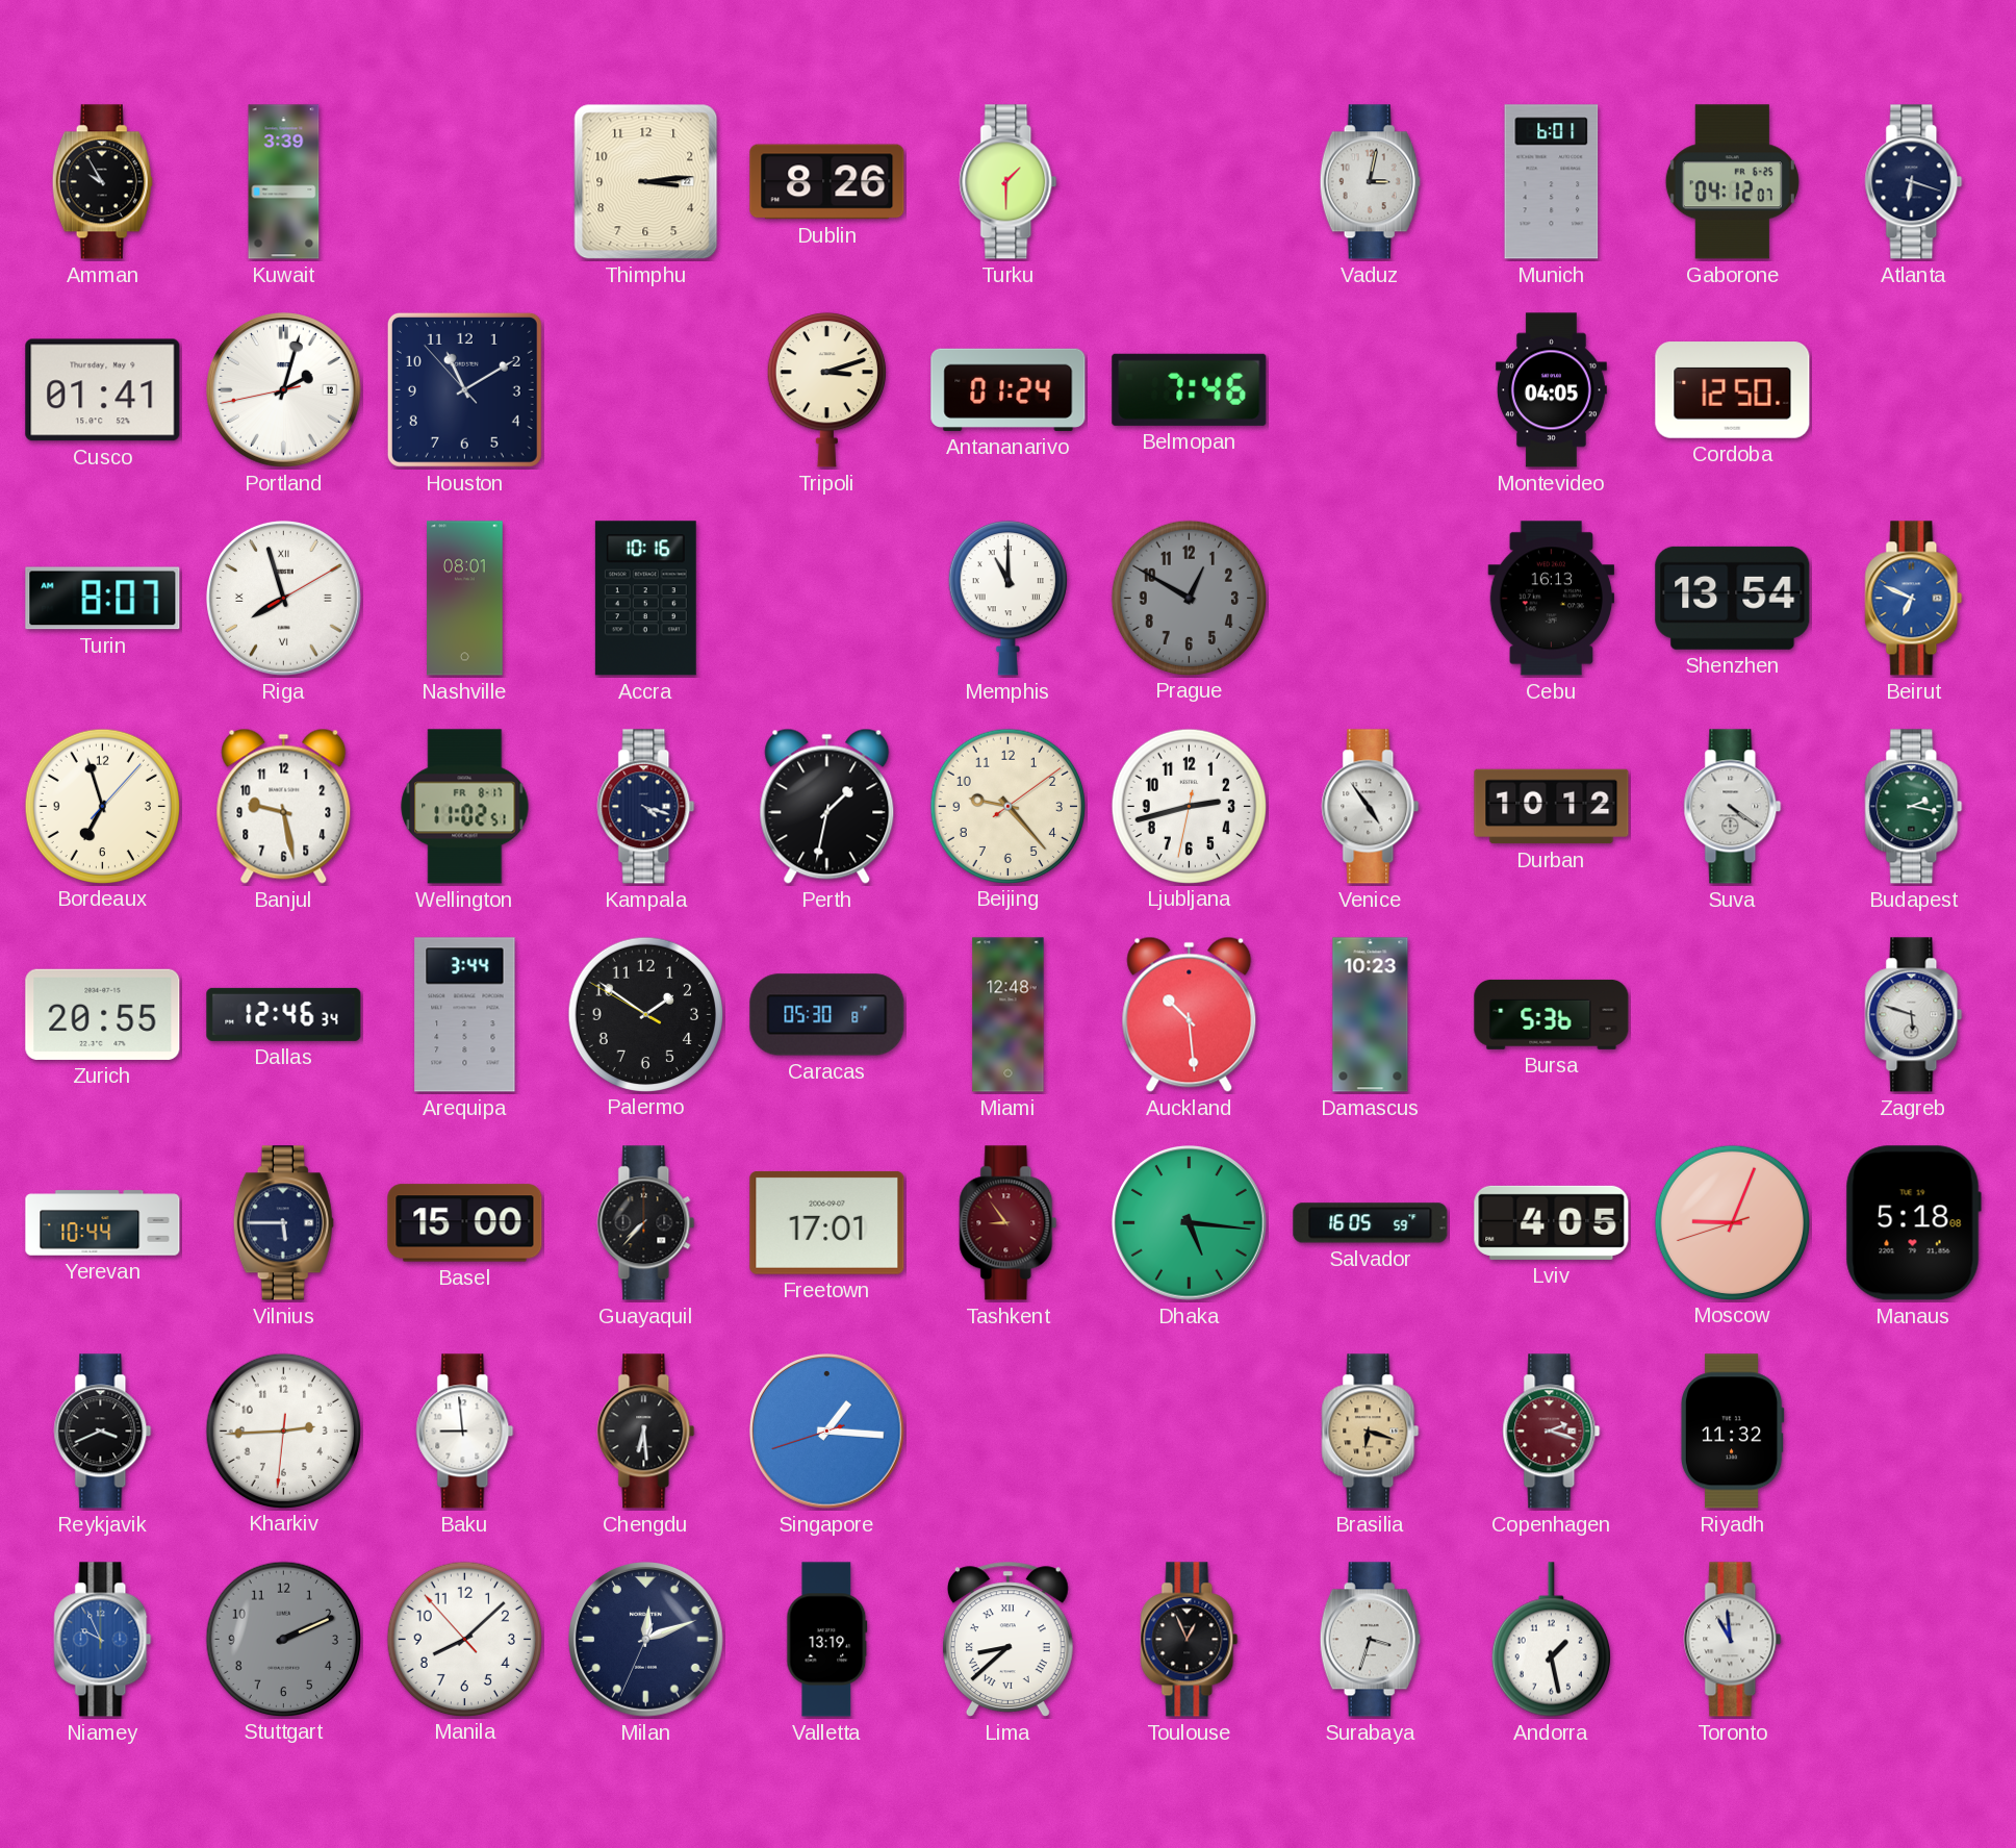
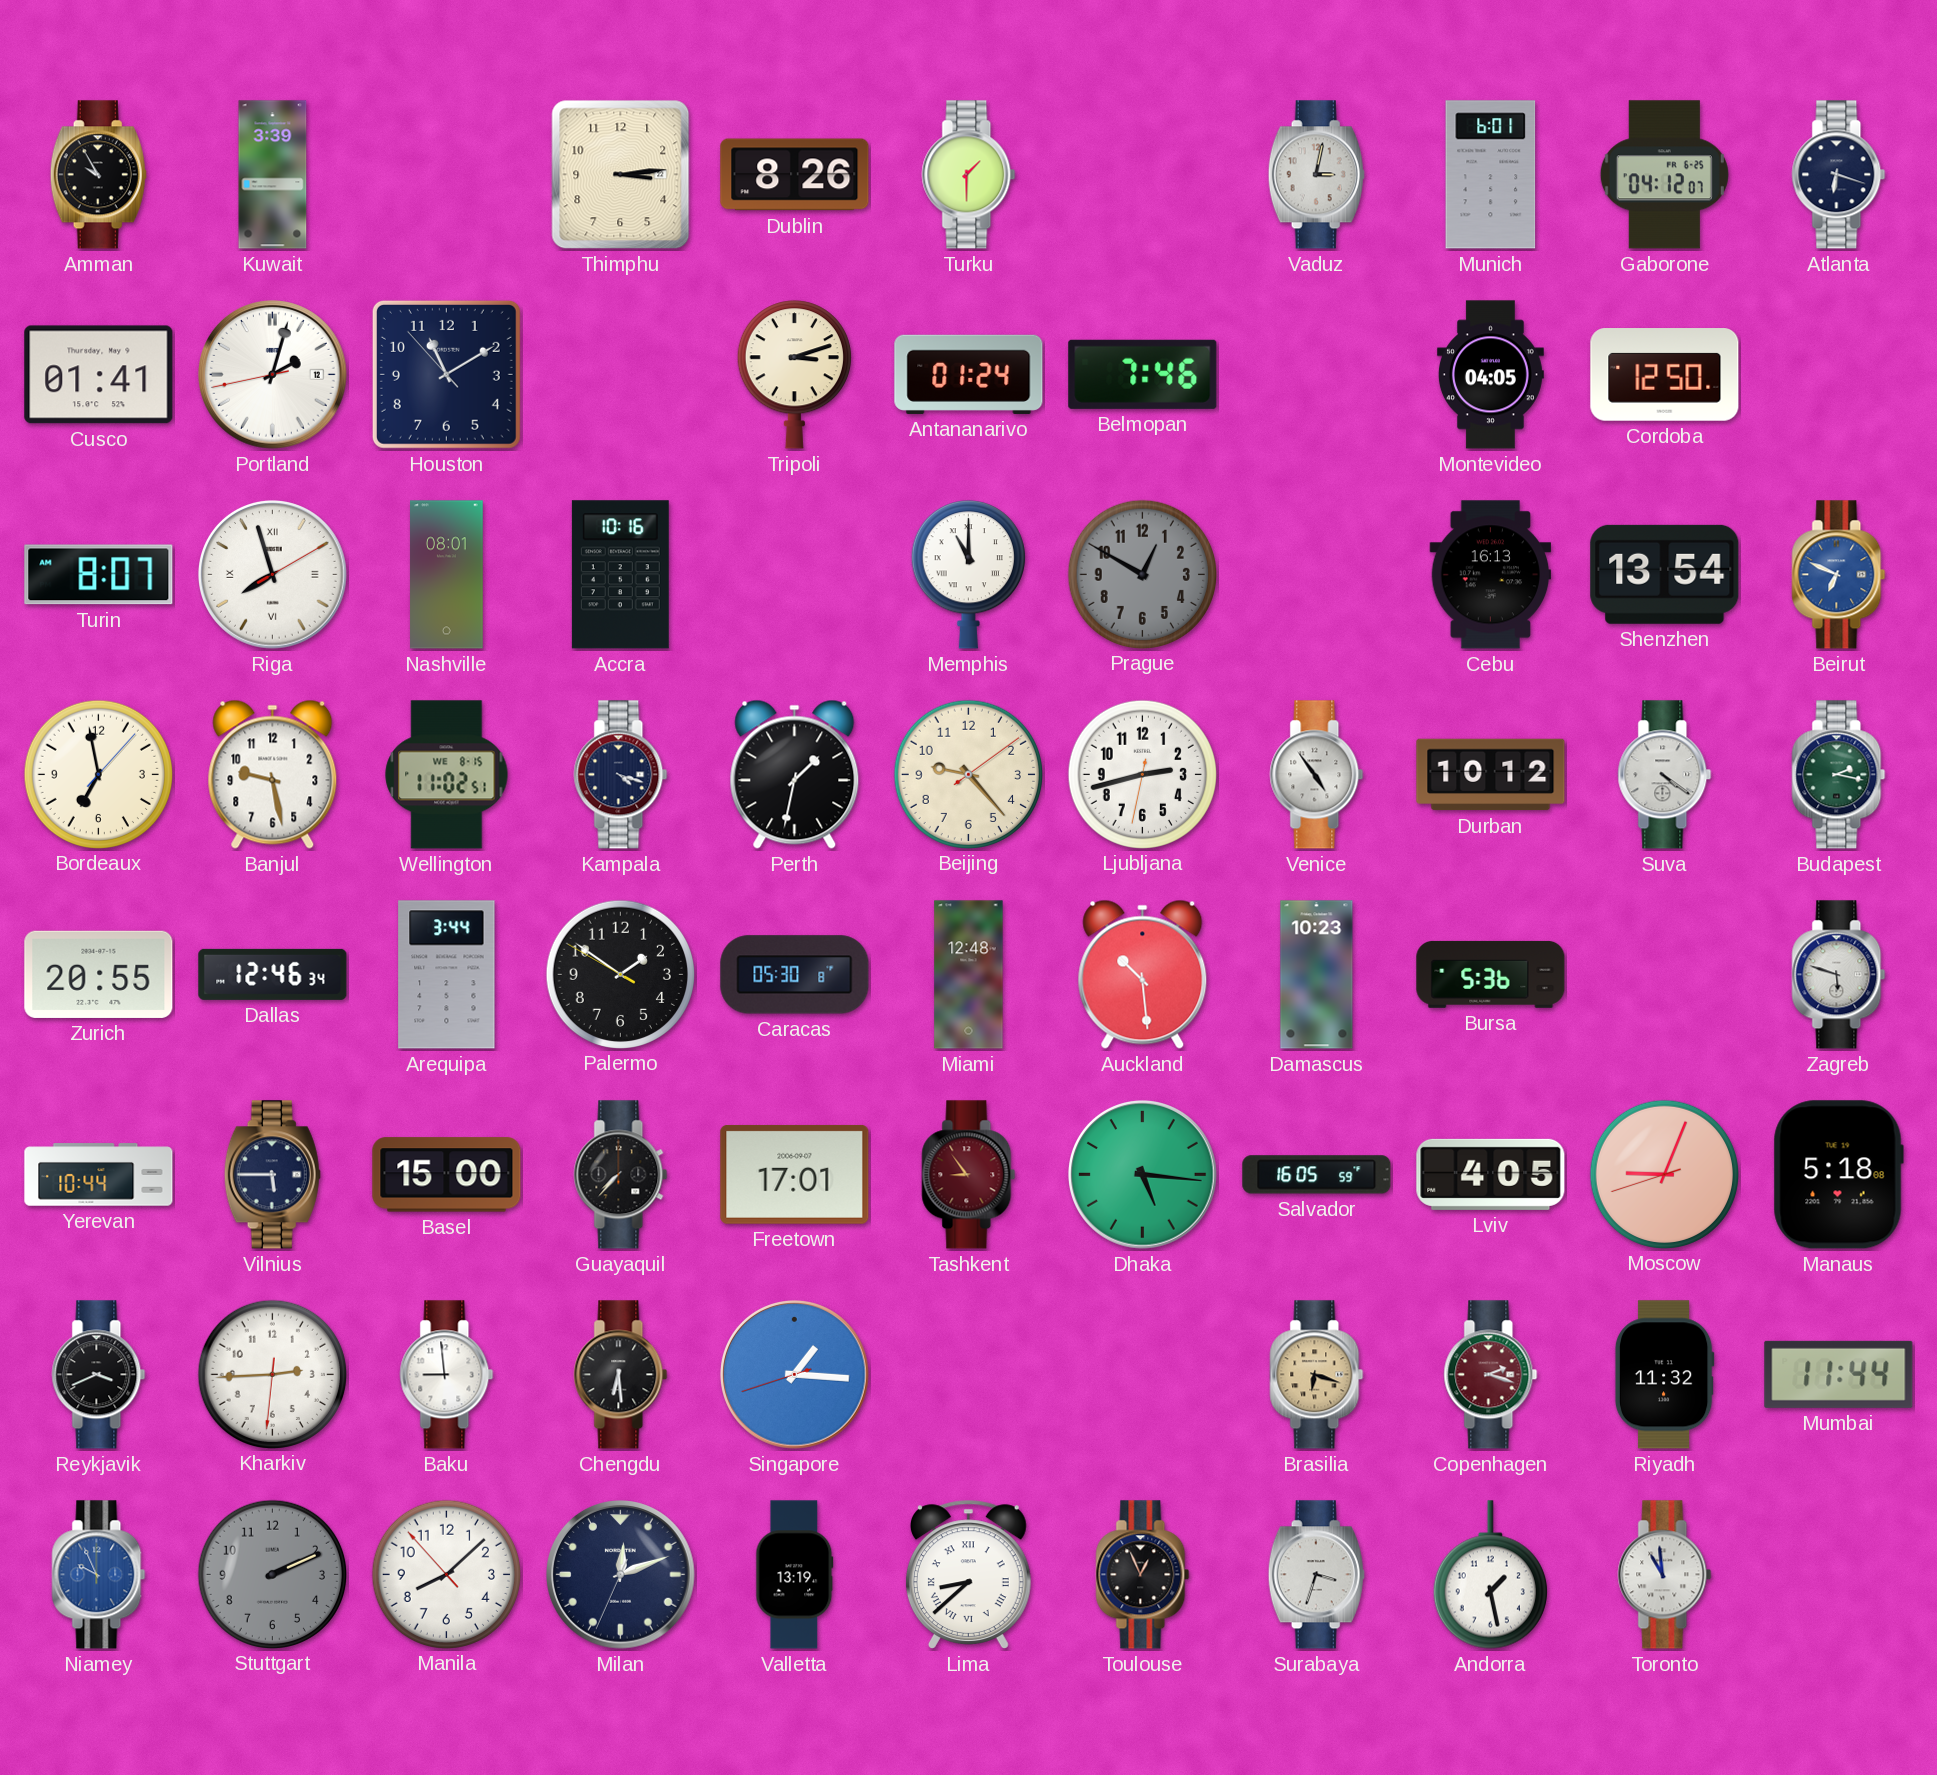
Bordeaux: 6:57 -> 6:58 (98, 774)
Wellington date: FR 8-17 -> WE 8-15 (447, 775)
Mumbai: none -> 11:44 (1839, 1374)
